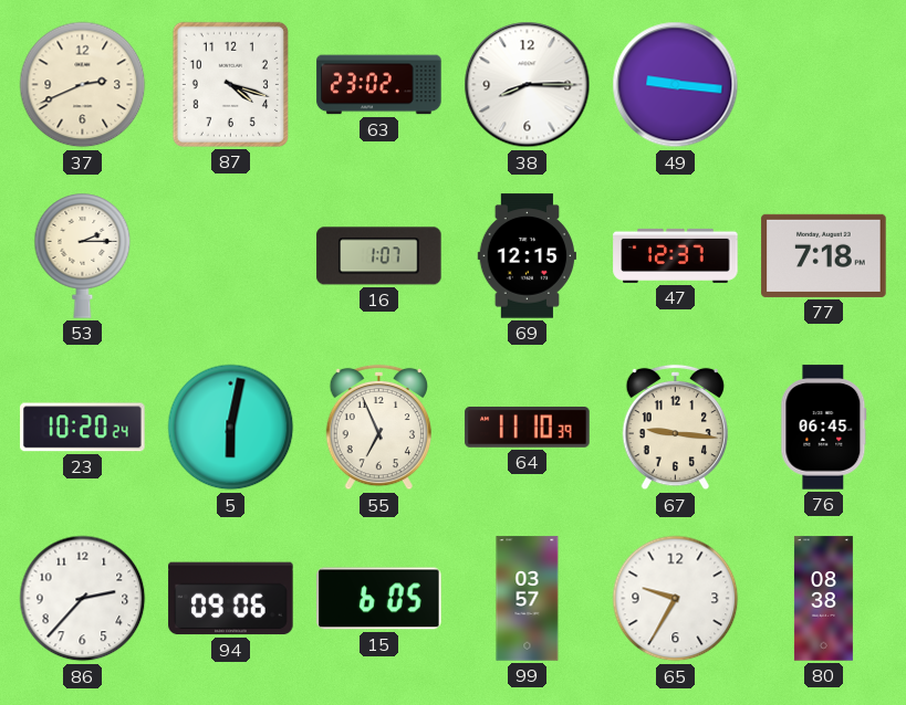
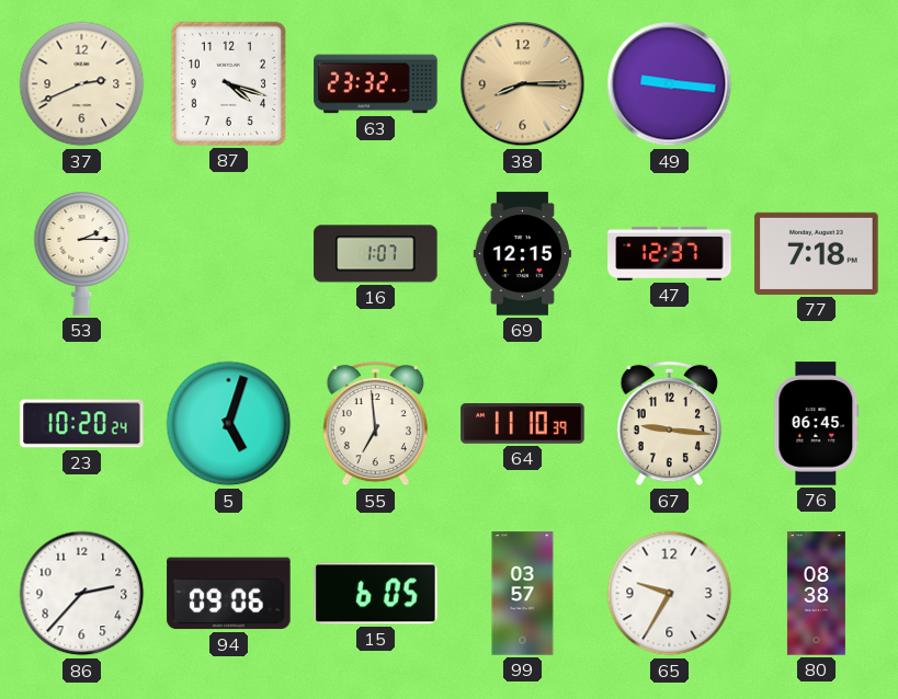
63: 23:02 -> 23:32 (376, 84)
38 dial: white -> champagne (523, 84)
5: 6:02 -> 5:03 (229, 424)
55: 6:56 -> 6:59 (375, 424)
